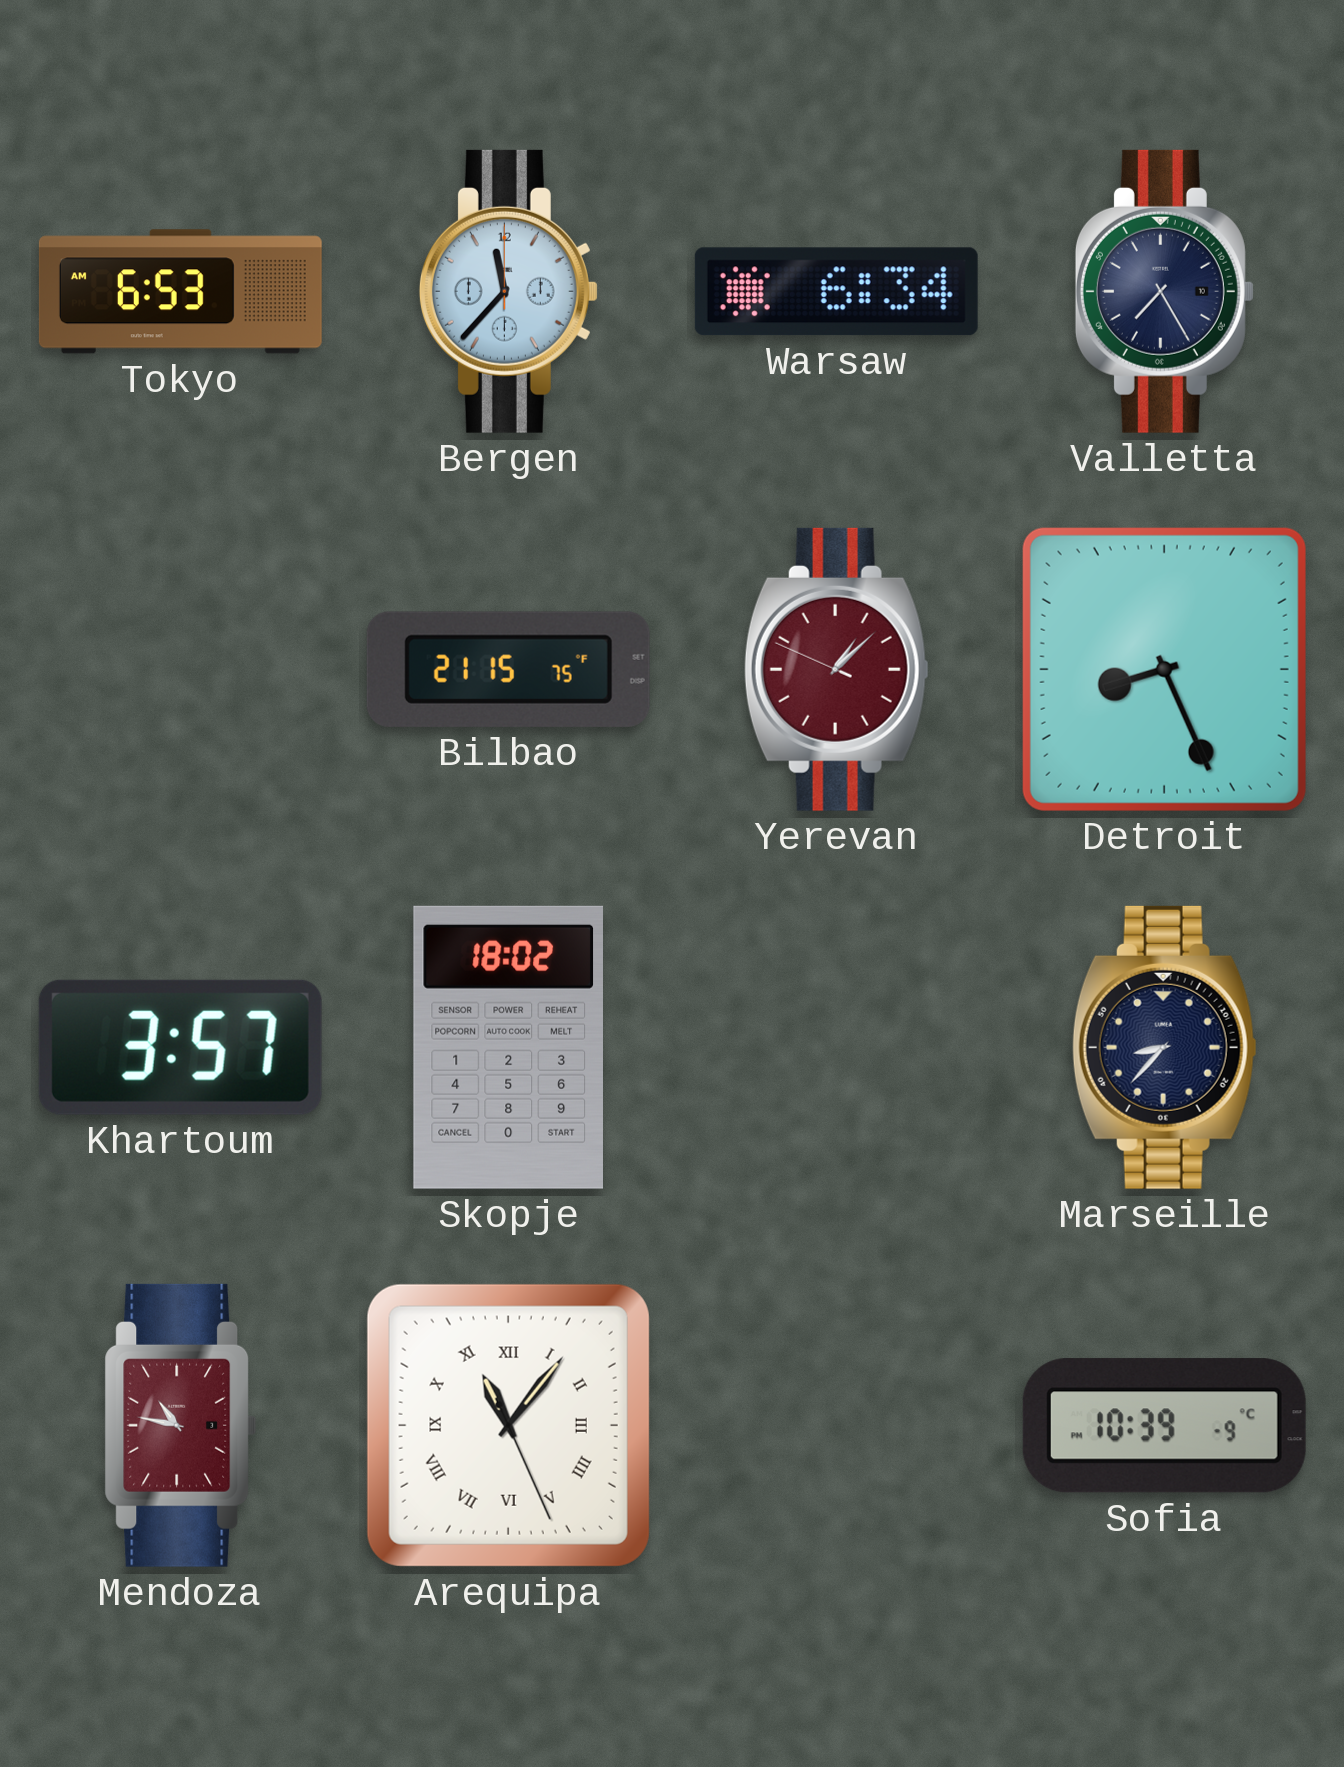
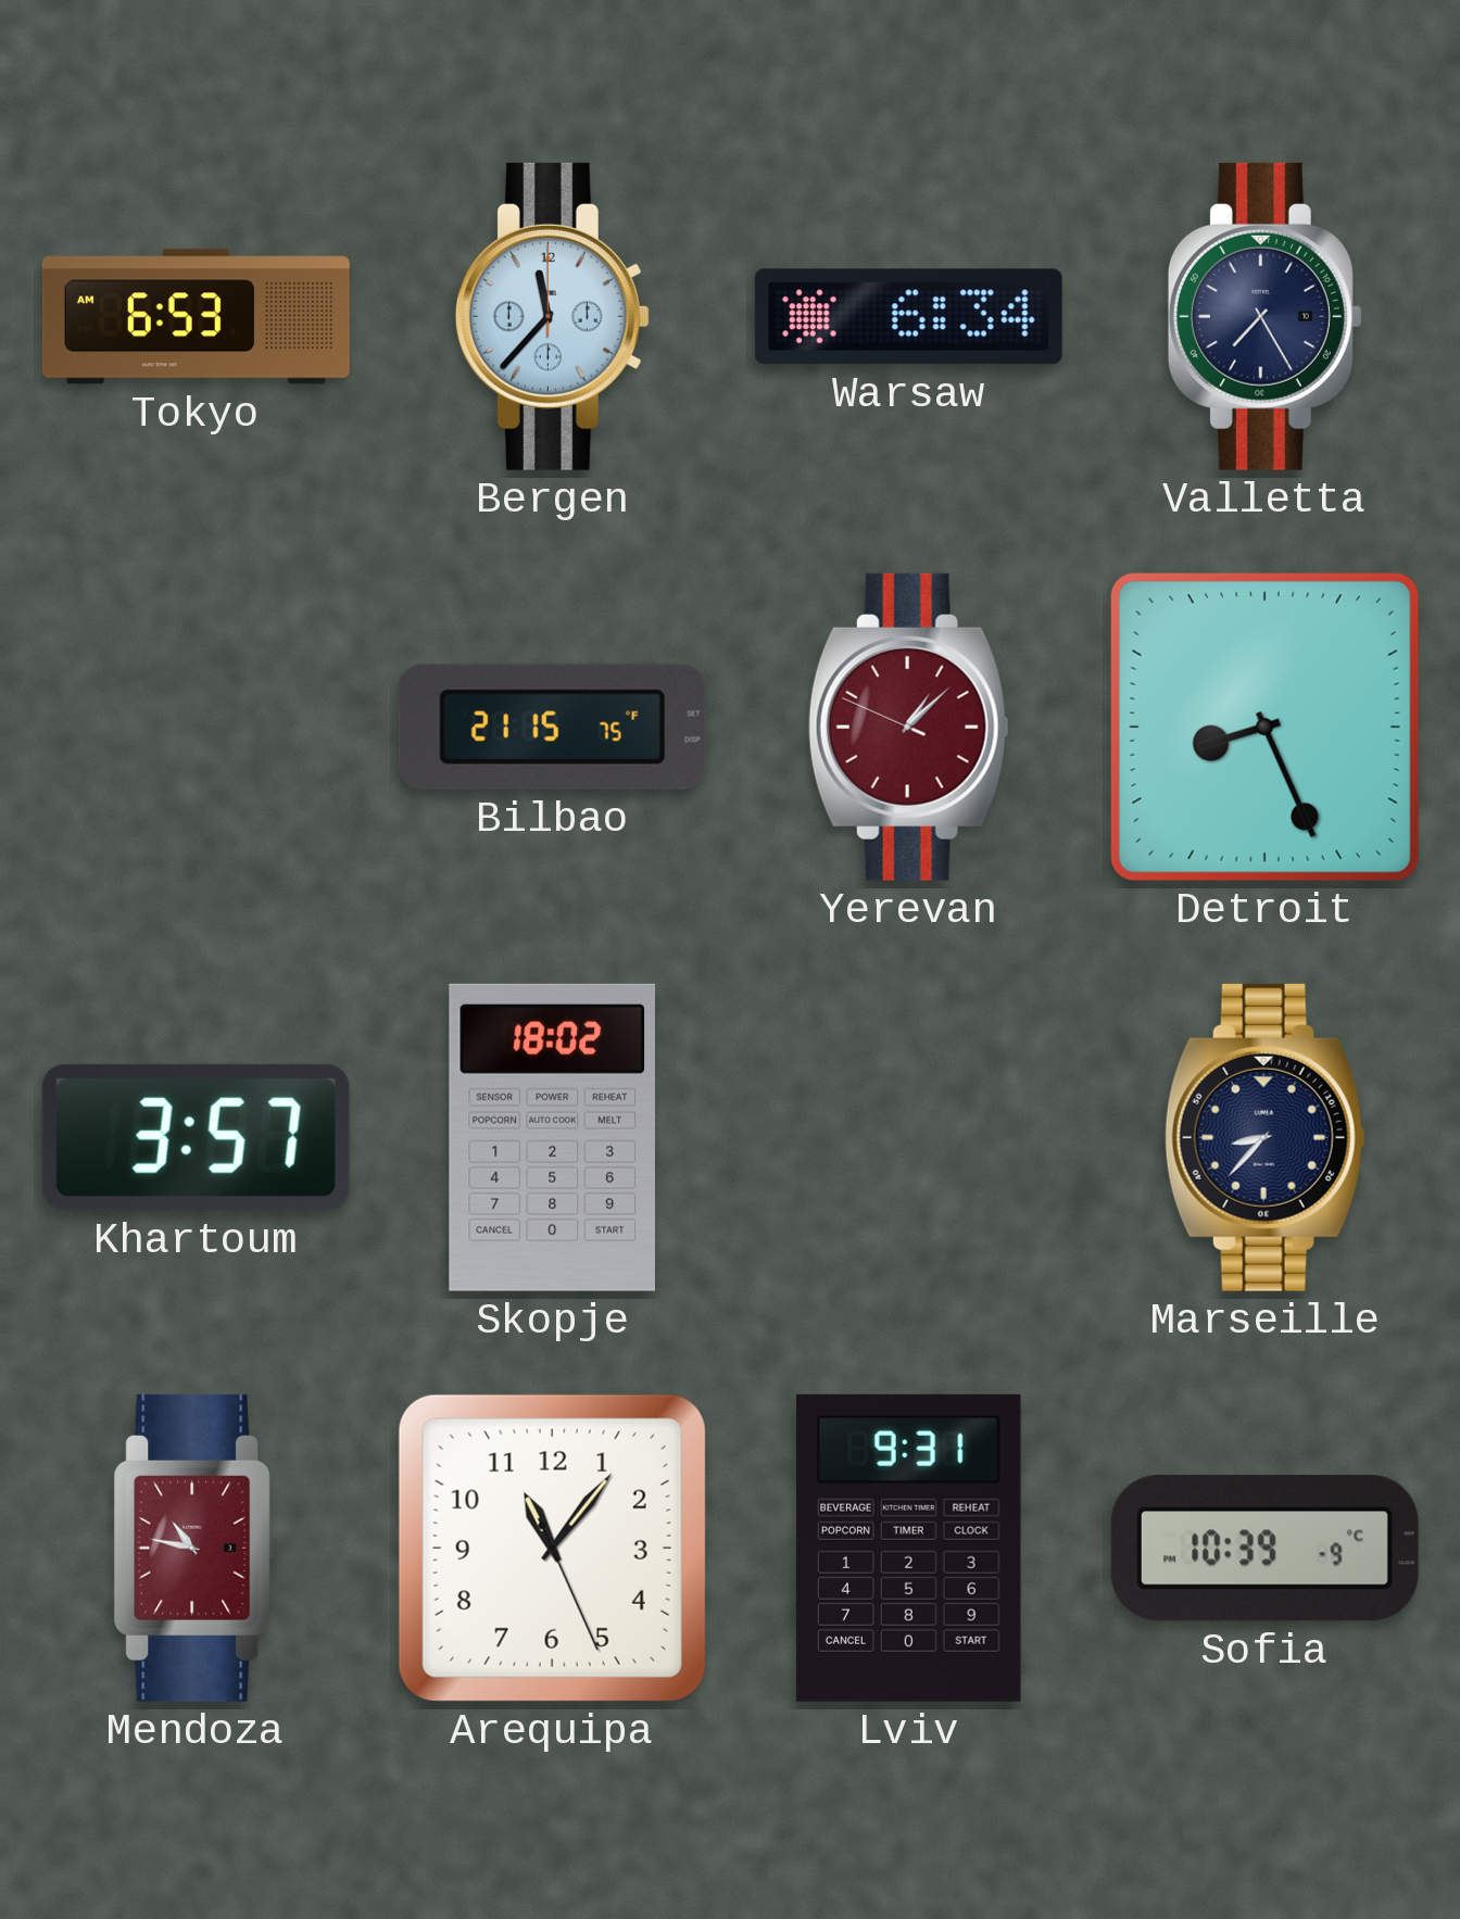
Arequipa numerals: Roman -> Arabic (552, 1548)
Lviv: none -> 9:31 (908, 1548)
